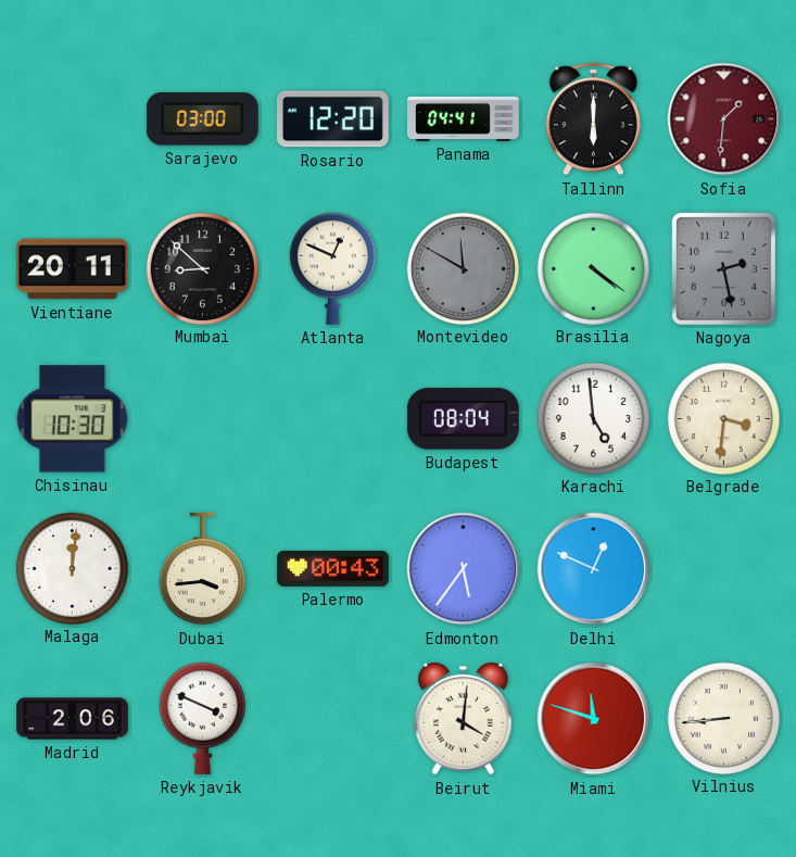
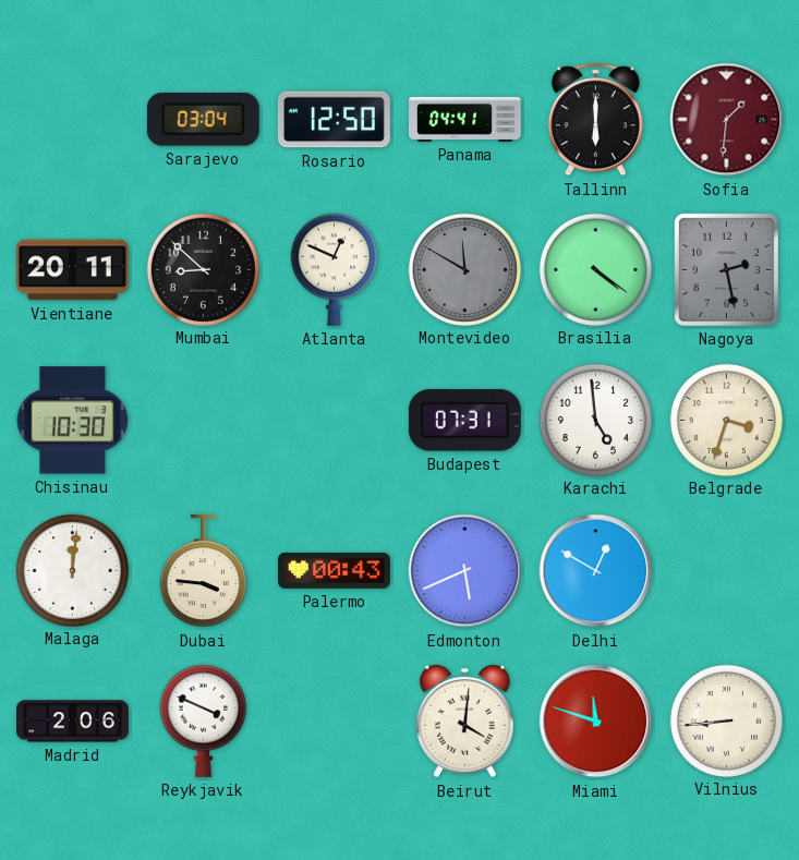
Sarajevo: 03:00 -> 03:04 (203, 120)
Rosario: 12:20 -> 12:50 (334, 120)
Budapest: 08:04 -> 07:31 (464, 421)
Belgrade: 3:31 -> 3:33 (726, 420)
Dubai: 3:44 -> 3:46 (203, 571)
Edmonton: 5:36 -> 5:41 (465, 571)
Delhi: 12:49 -> 12:50 (596, 571)
